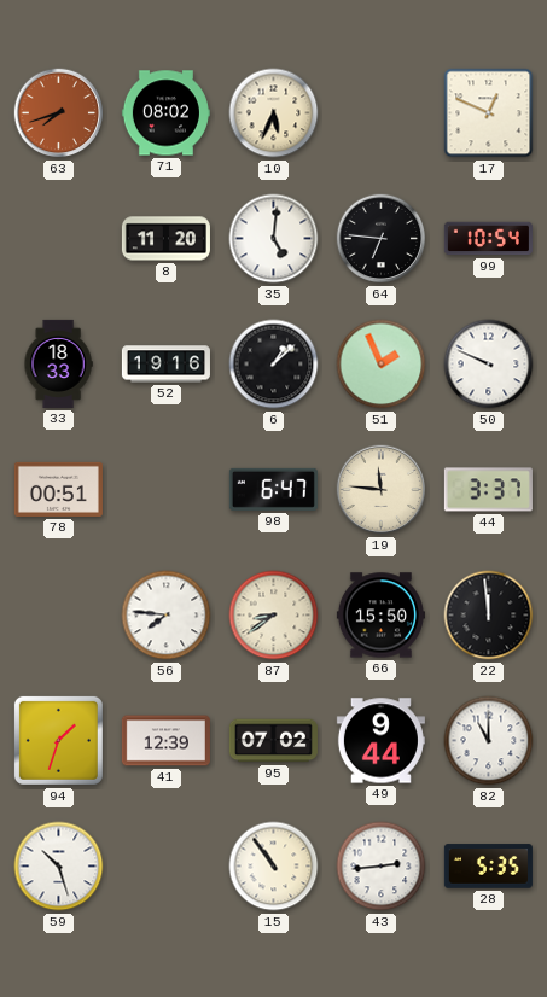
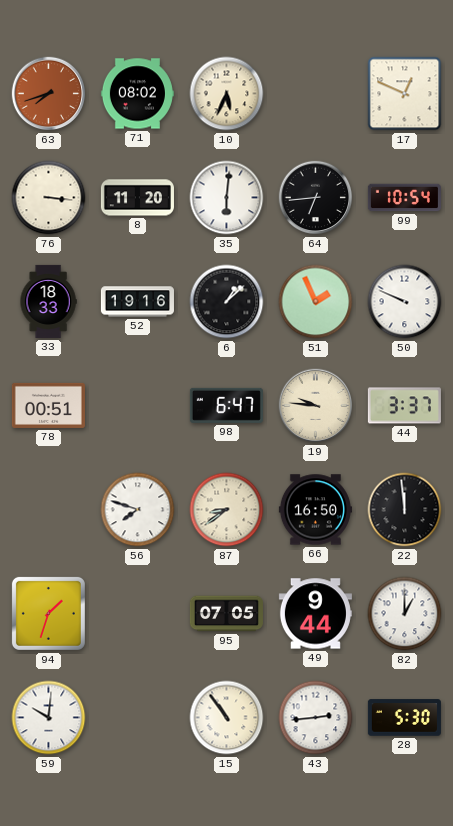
76: none -> 3:16 (49, 198)
35: 5:01 -> 6:01 (227, 198)
64: 6:46 -> 6:44 (316, 198)
19: 11:46 -> 9:46 (316, 406)
56: 7:46 -> 7:48 (138, 510)
66: 15:50 -> 16:50 (315, 510)
41: 12:39 -> none (165, 741)
95: 07:02 -> 07:05 (226, 614)
82: 11:00 -> 1:00 (405, 614)
59: 10:27 -> 10:01 (49, 718)
28: 5:35 -> 5:30 (404, 718)
